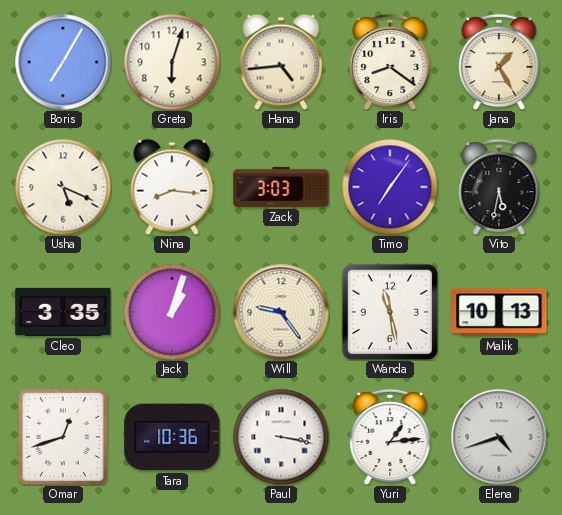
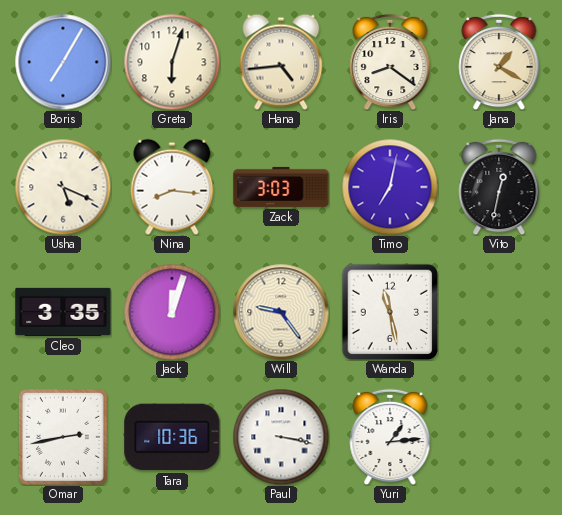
Jana: 1:25 -> 1:20 (499, 62)
Timo: 7:06 -> 7:02 (390, 187)
Vito: 5:32 -> 12:32 (499, 187)
Jack: 1:03 -> 12:03 (172, 312)
Malik: 10:13 -> none (499, 312)
Omar: 12:42 -> 2:43 (63, 437)
Elena: 4:42 -> none (499, 437)
